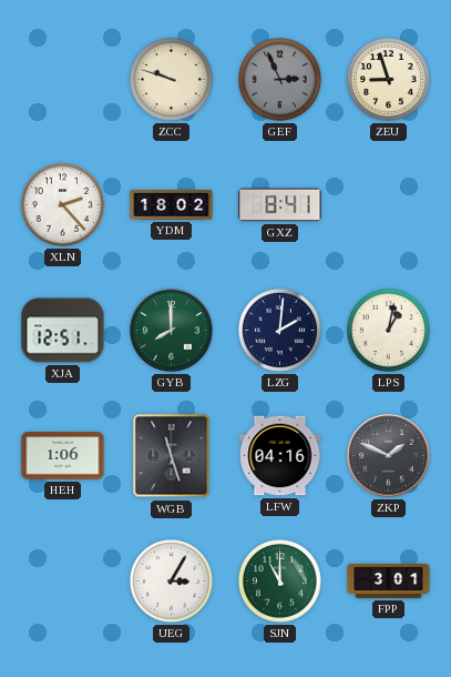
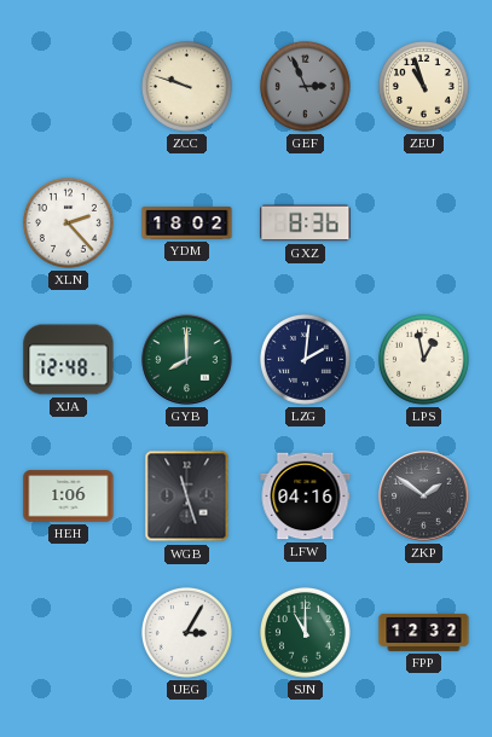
ZEU: 8:57 -> 10:57 (423, 86)
GXZ: 8:41 -> 8:36 (306, 224)
XJA: 12:51 -> 12:48 (69, 360)
LPS: 1:02 -> 12:58 (423, 359)
ZKP: 1:49 -> 1:51 (424, 497)
FPP: 3:01 -> 12:32 (424, 632)
